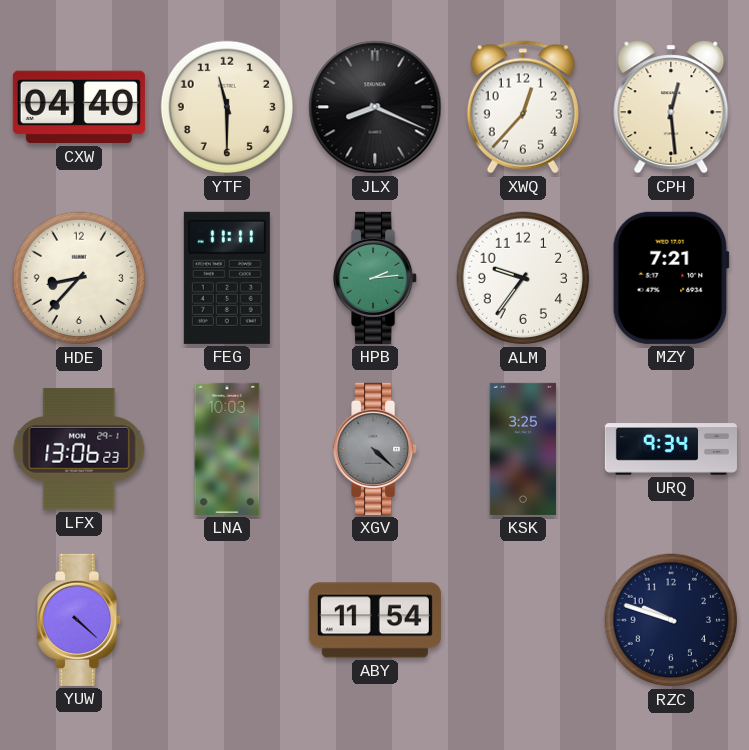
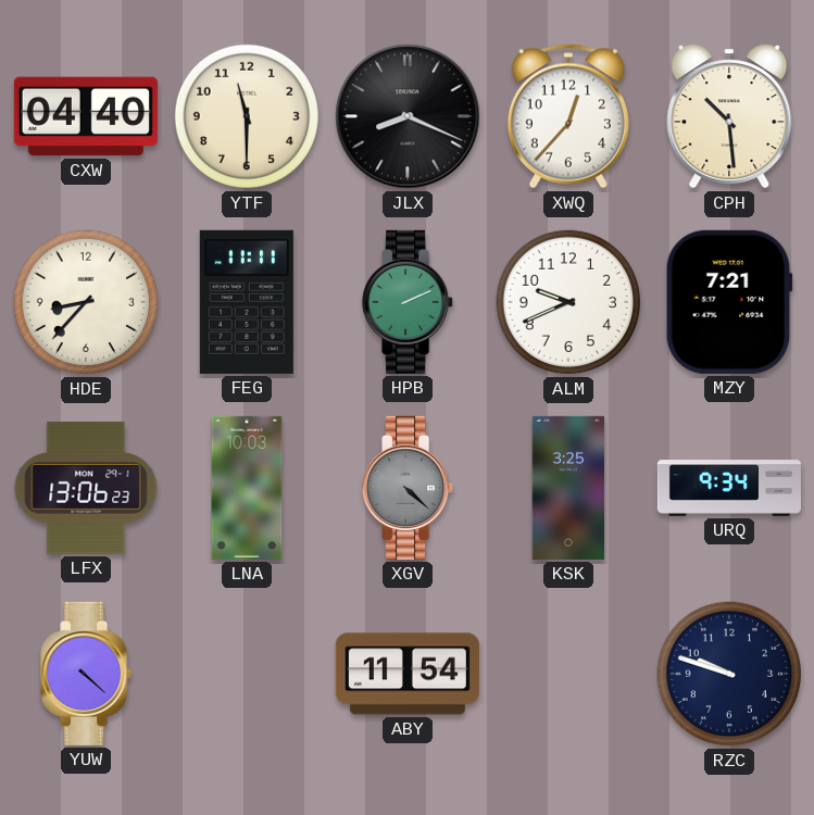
CPH: 12:29 -> 10:29 (729, 116)
HPB: 2:14 -> 2:11 (409, 302)
ALM: 9:36 -> 9:41 (568, 302)
